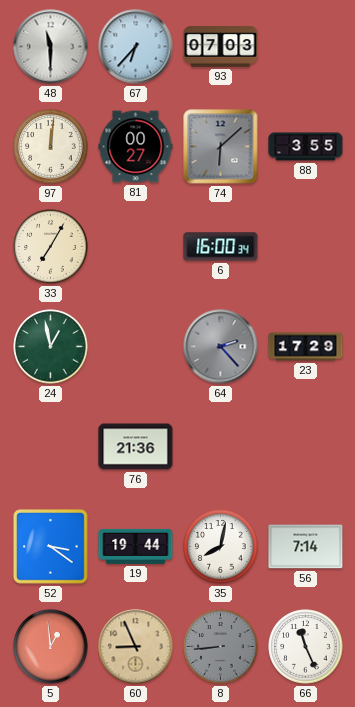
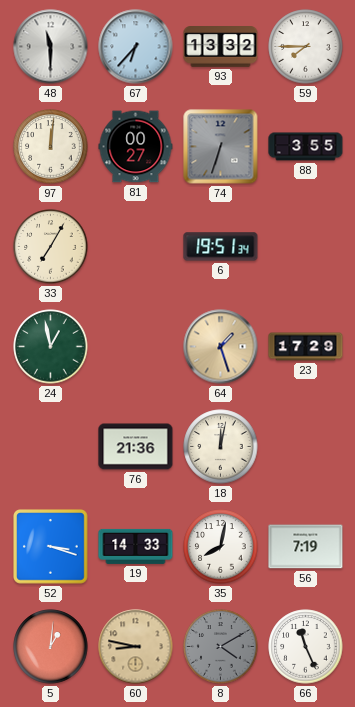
93: 07:03 -> 13:32 (221, 47)
59: none -> 7:45 (306, 47)
74: 6:08 -> 6:33 (221, 147)
6: 16:00 -> 19:51 (221, 247)
64: 2:23 -> 1:27 (221, 347)
64 dial: grey -> champagne (221, 347)
18: none -> 12:02 (221, 447)
52: 3:21 -> 3:18 (51, 547)
19: 19:44 -> 14:33 (136, 546)
56: 7:14 -> 7:19 (306, 547)
5: 12:59 -> 1:01 (51, 647)
60: 8:56 -> 8:47 (136, 647)
8: 8:44 -> 4:10 (221, 647)
